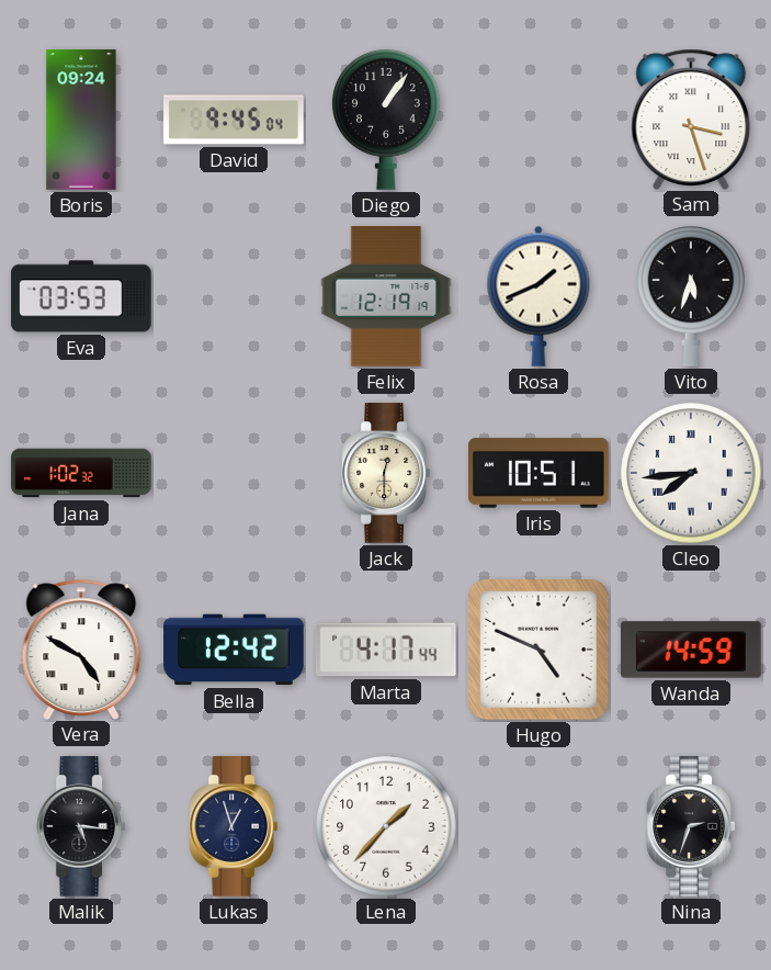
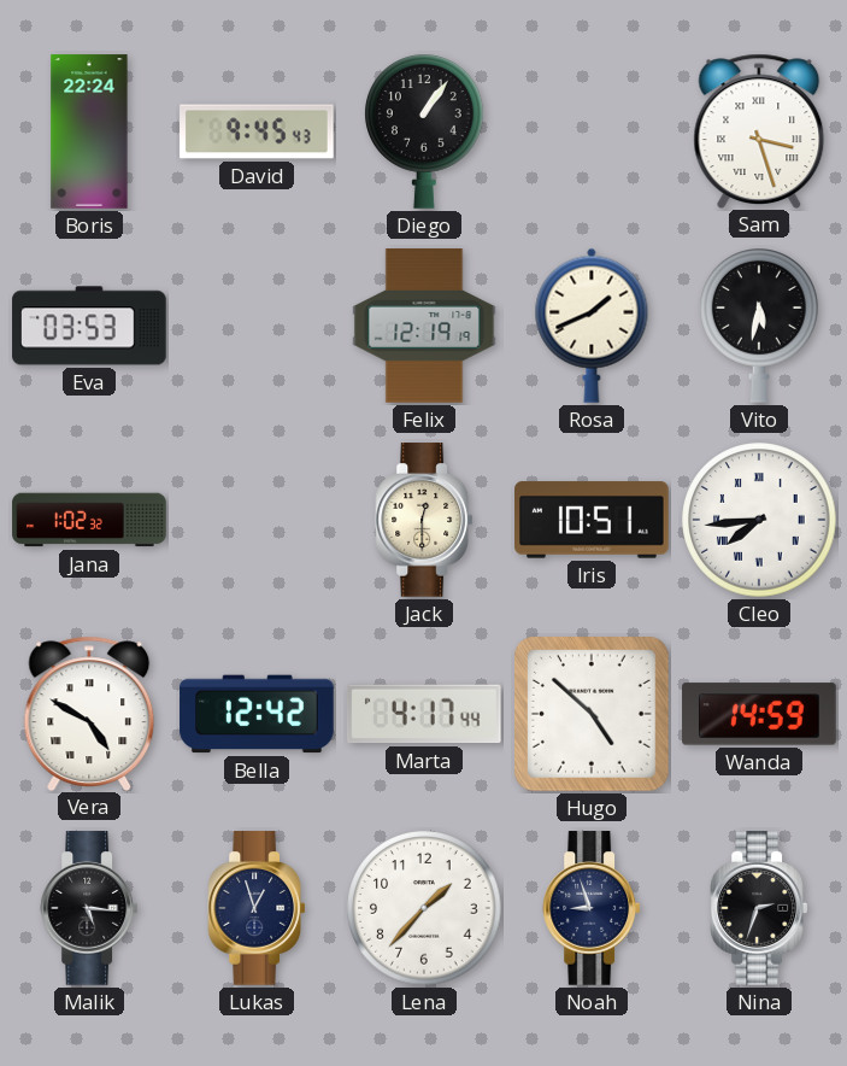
Boris: 09:24 -> 22:24 (89, 131)
David: 9:45:04 -> 9:45:43 (257, 131)
Vito: 5:33 -> 5:32 (760, 326)
Hugo: 4:49 -> 4:52 (592, 714)
Noah: none -> 8:57 (592, 908)
